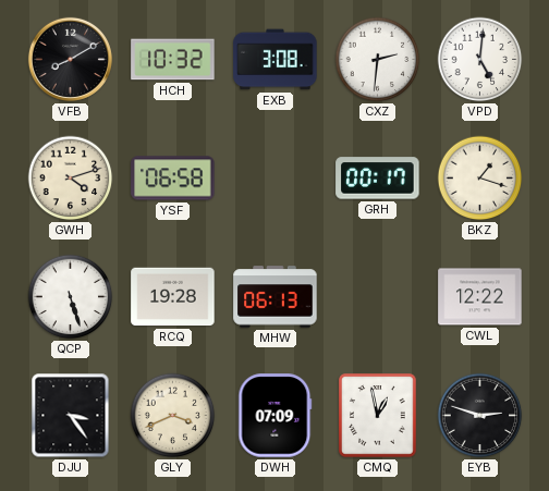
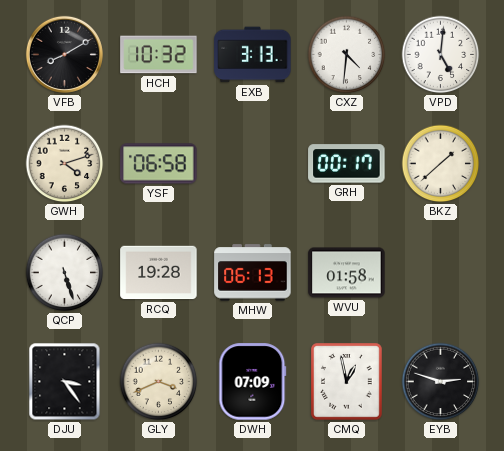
EXB: 3:08 -> 3:13 (253, 55)
CXZ: 2:31 -> 4:31 (347, 55)
BKZ: 1:18 -> 1:38 (441, 164)
WVU: none -> 01:58 (347, 273)
CWL: 12:22 -> none (480, 297)
